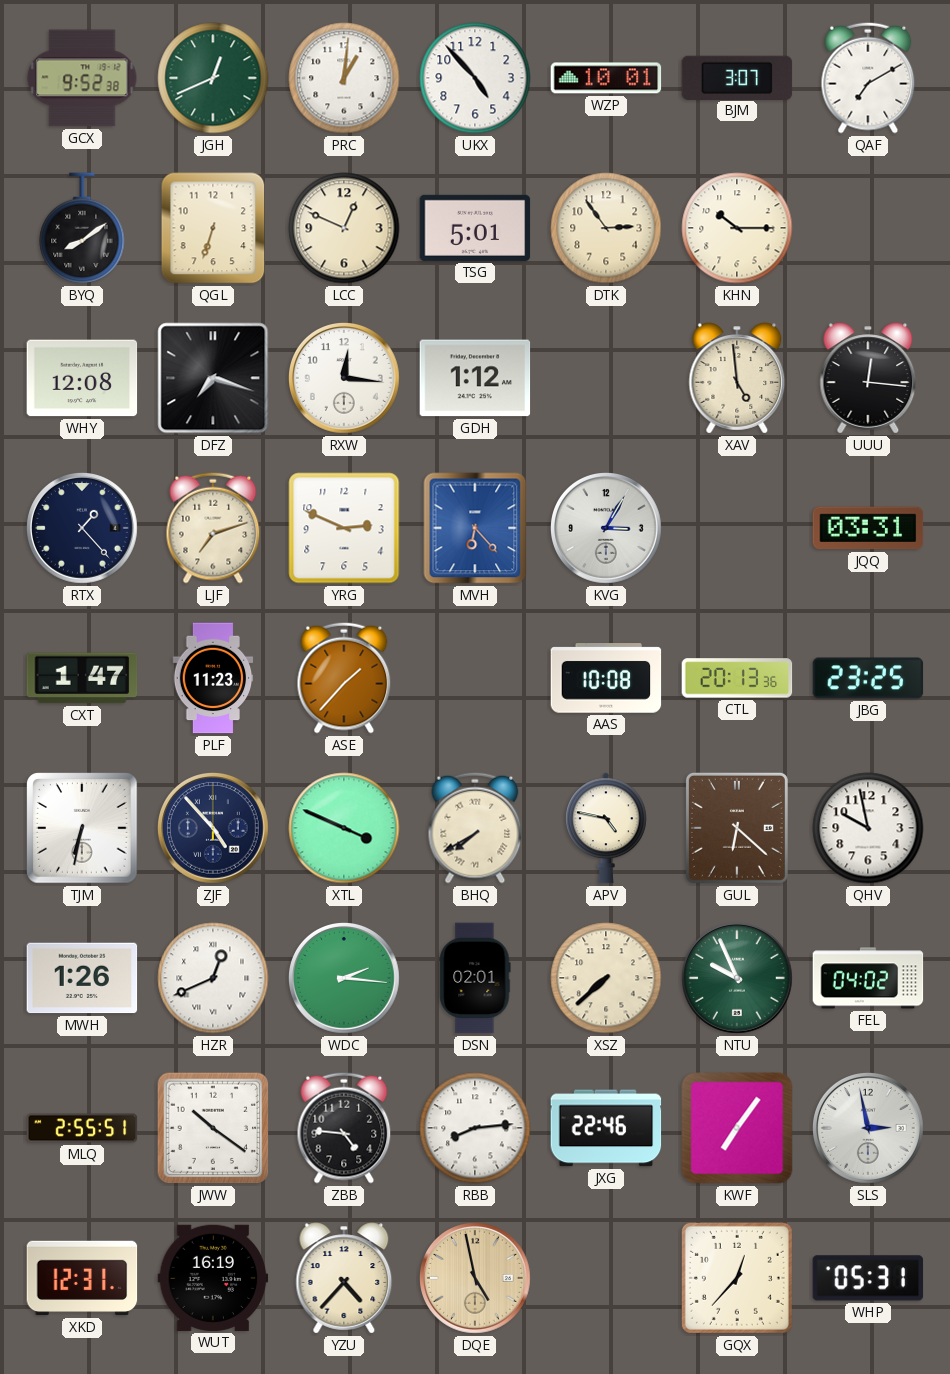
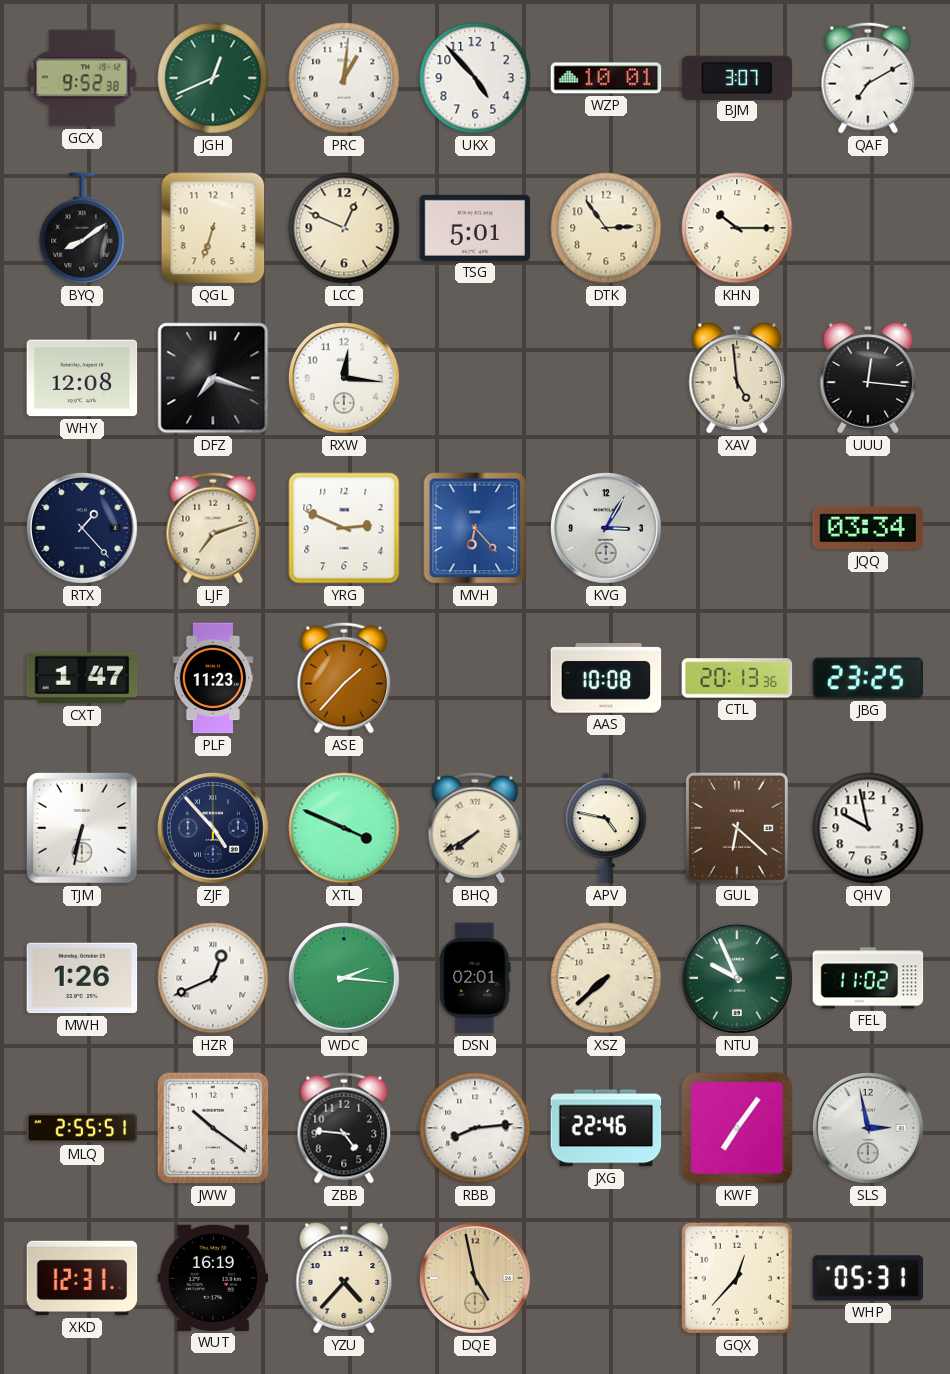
GDH: 1:12 -> none (475, 378)
JQQ: 03:31 -> 03:34 (868, 528)
FEL: 04:02 -> 11:02 (868, 978)
